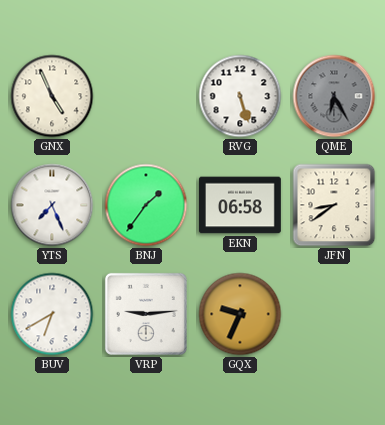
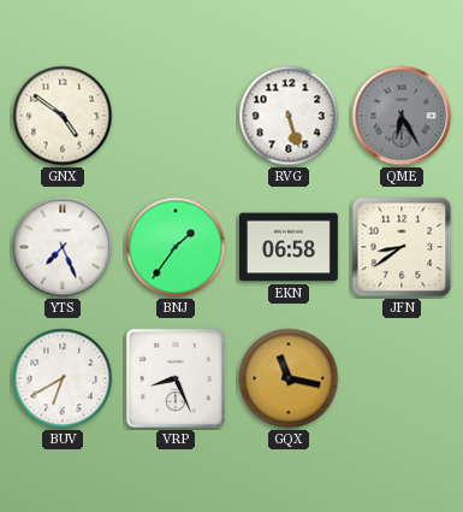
GNX: 4:56 -> 4:51 (63, 116)
VRP: 9:14 -> 8:26 (176, 378)
GQX: 9:34 -> 11:17 (289, 378)
